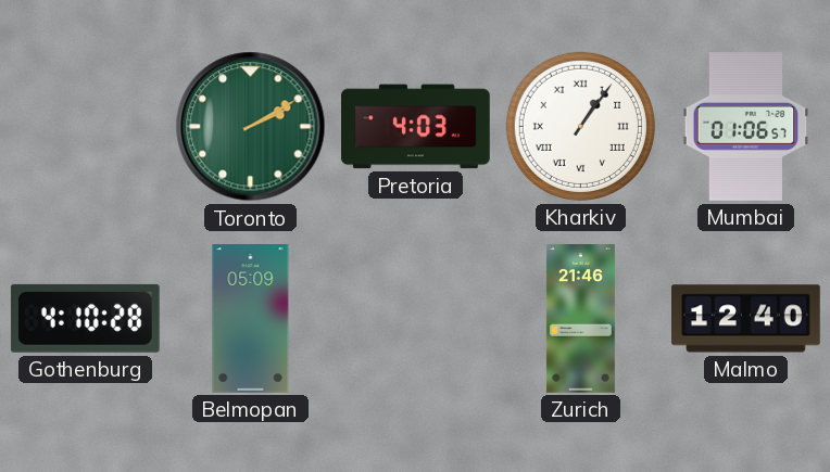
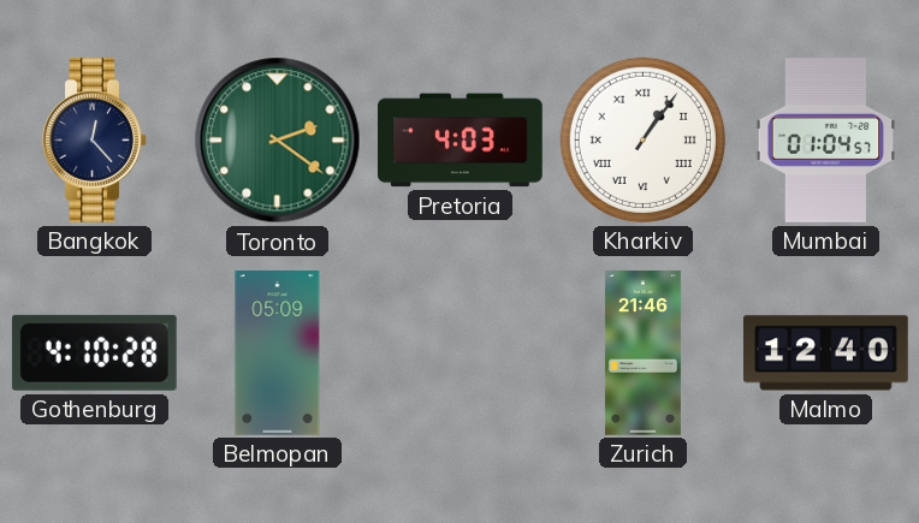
Bangkok: none -> 12:23 (95, 141)
Toronto: 2:10 -> 2:21 (278, 141)
Mumbai: 01:06 -> 01:04 (826, 141)
